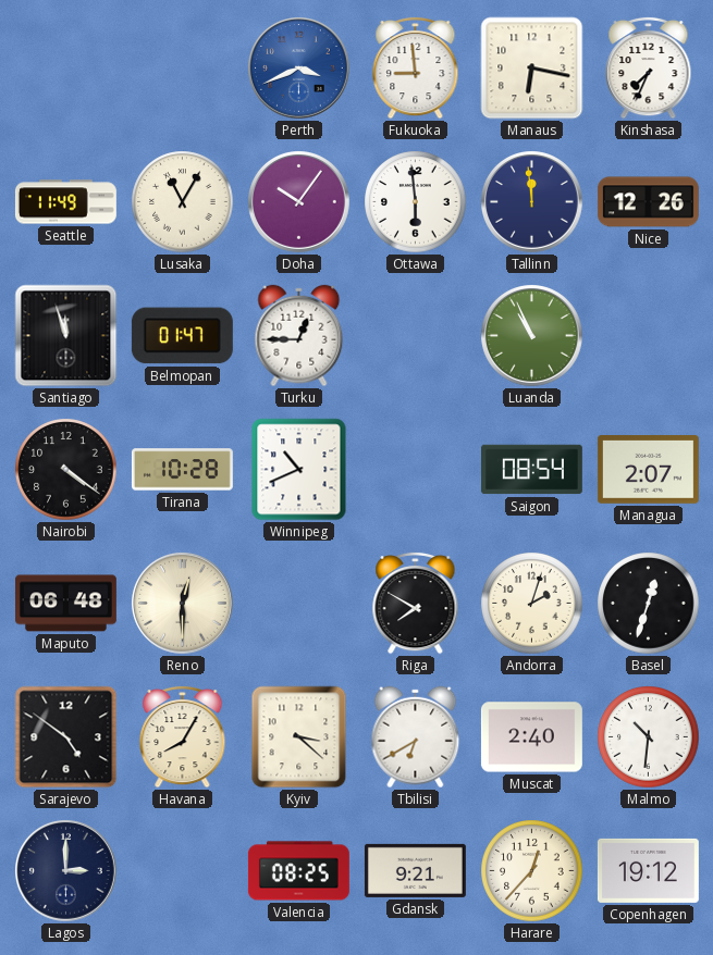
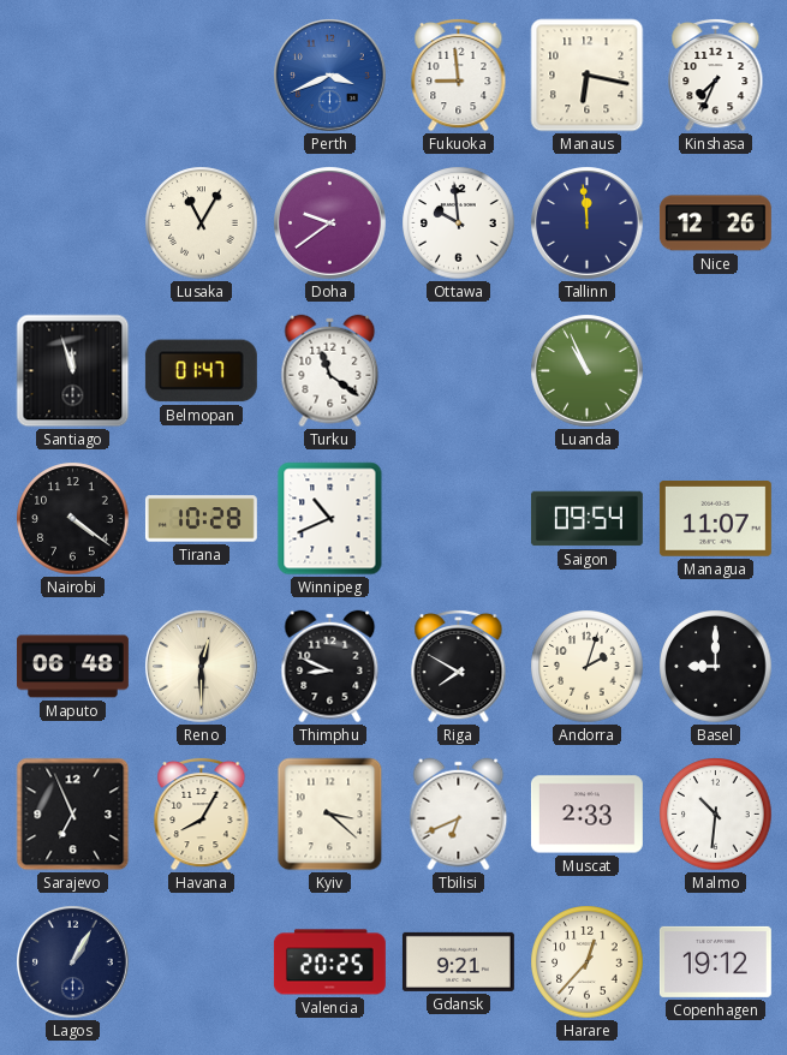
Seattle: 11:49 -> none (65, 202)
Doha: 10:06 -> 9:39 (330, 223)
Ottawa: 5:59 -> 9:59 (459, 223)
Turku: 12:45 -> 11:21 (330, 371)
Saigon: 08:54 -> 09:54 (586, 519)
Managua: 2:07 -> 11:07 (715, 519)
Thimphu: none -> 8:49 (330, 667)
Basel: 12:33 -> 9:00 (716, 667)
Sarajevo: 4:51 -> 6:56 (73, 815)
Tbilisi: 6:40 -> 6:41 (459, 815)
Muscat: 2:40 -> 2:33 (586, 815)
Lagos: 3:00 -> 1:05 (73, 962)
Valencia: 08:25 -> 20:25 (329, 962)
